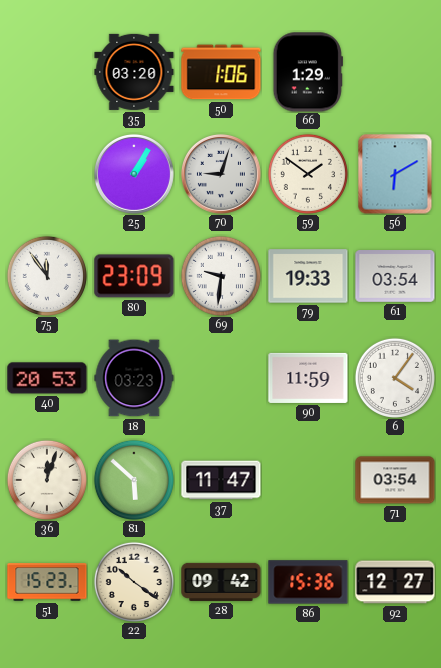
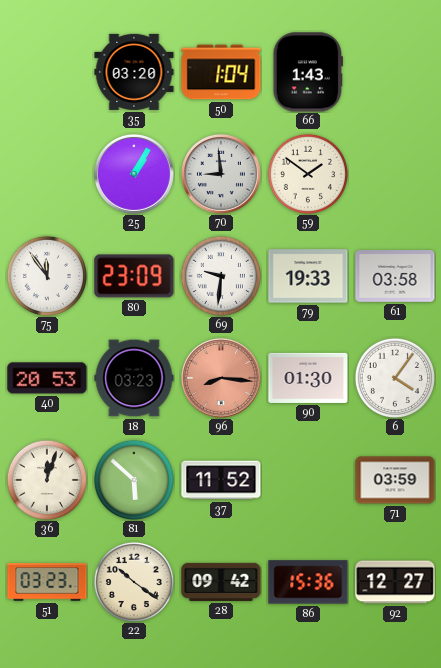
50: 1:06 -> 1:04 (221, 72)
66: 1:29 -> 1:43 (308, 72)
70: 9:03 -> 8:59 (221, 174)
56: 6:10 -> none (395, 174)
61: 03:54 -> 03:58 (395, 277)
96: none -> 8:16 (221, 378)
90: 11:59 -> 01:30 (308, 378)
37: 11:47 -> 11:52 (221, 480)
71: 03:54 -> 03:59 (395, 480)
51: 15:23 -> 03:23 (47, 582)
